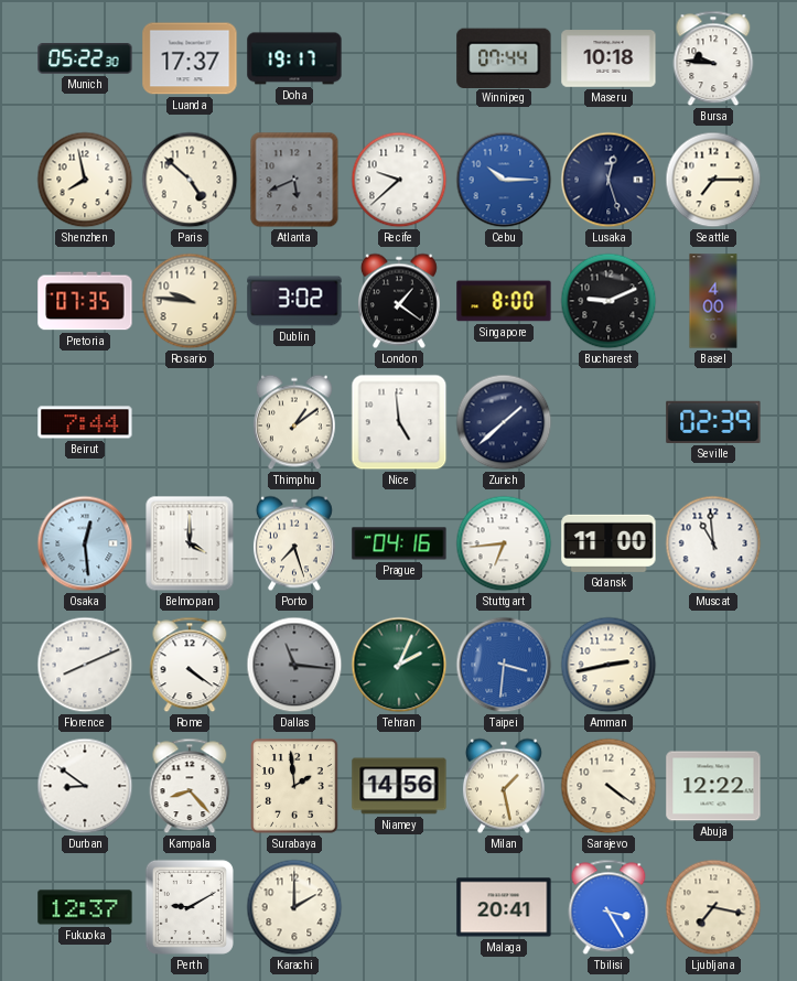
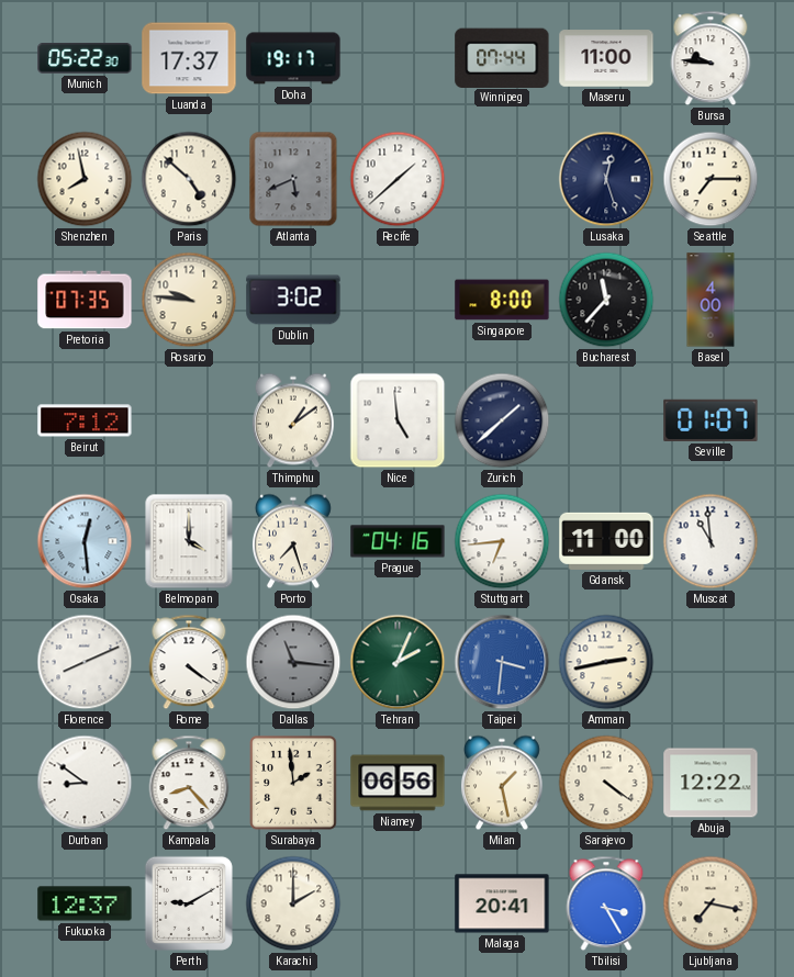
Maseru: 10:18 -> 11:00 (606, 58)
Recife: 9:38 -> 1:38 (398, 179)
Cebu: 10:15 -> none (504, 180)
London: 1:21 -> none (399, 301)
Bucharest: 9:11 -> 11:37 (606, 300)
Beirut: 7:44 -> 7:12 (85, 420)
Seville: 02:39 -> 01:07 (711, 420)
Niamey: 14:56 -> 06:56 (398, 783)
